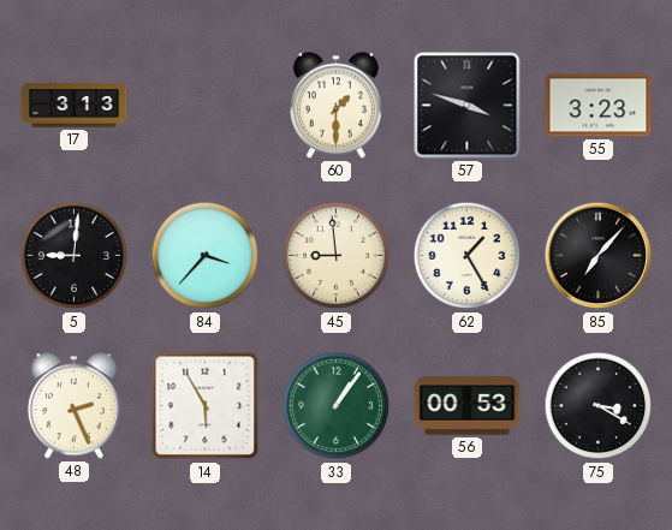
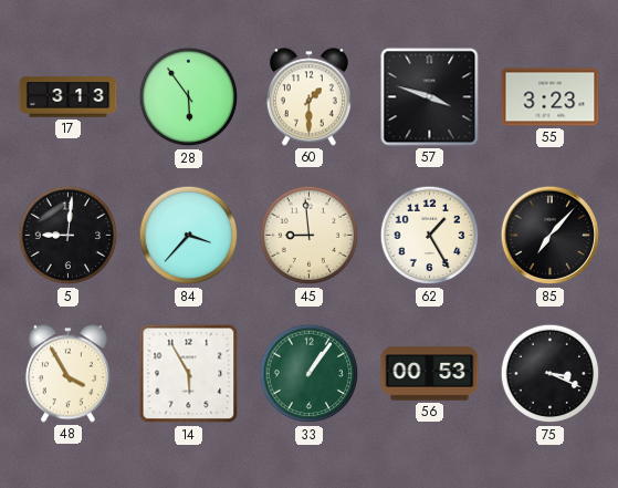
28: none -> 5:54 (189, 97)
48: 2:26 -> 3:55 (67, 374)
75: 3:20 -> 3:19 (551, 374)
